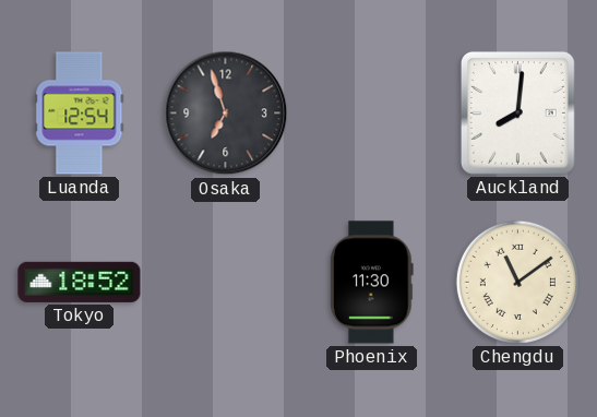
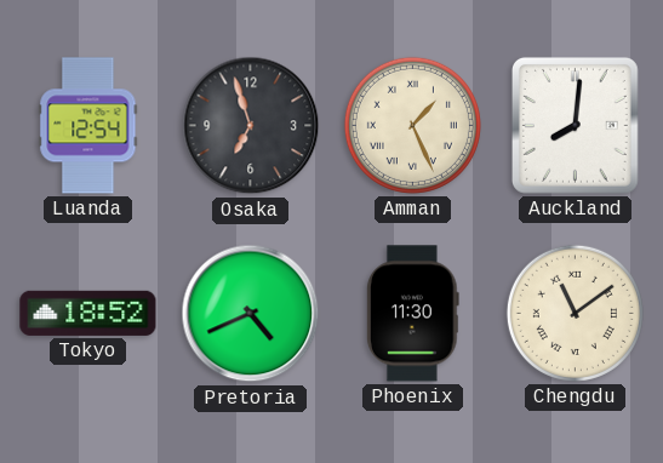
Amman: none -> 1:26 (412, 125)
Pretoria: none -> 4:41 (251, 314)
